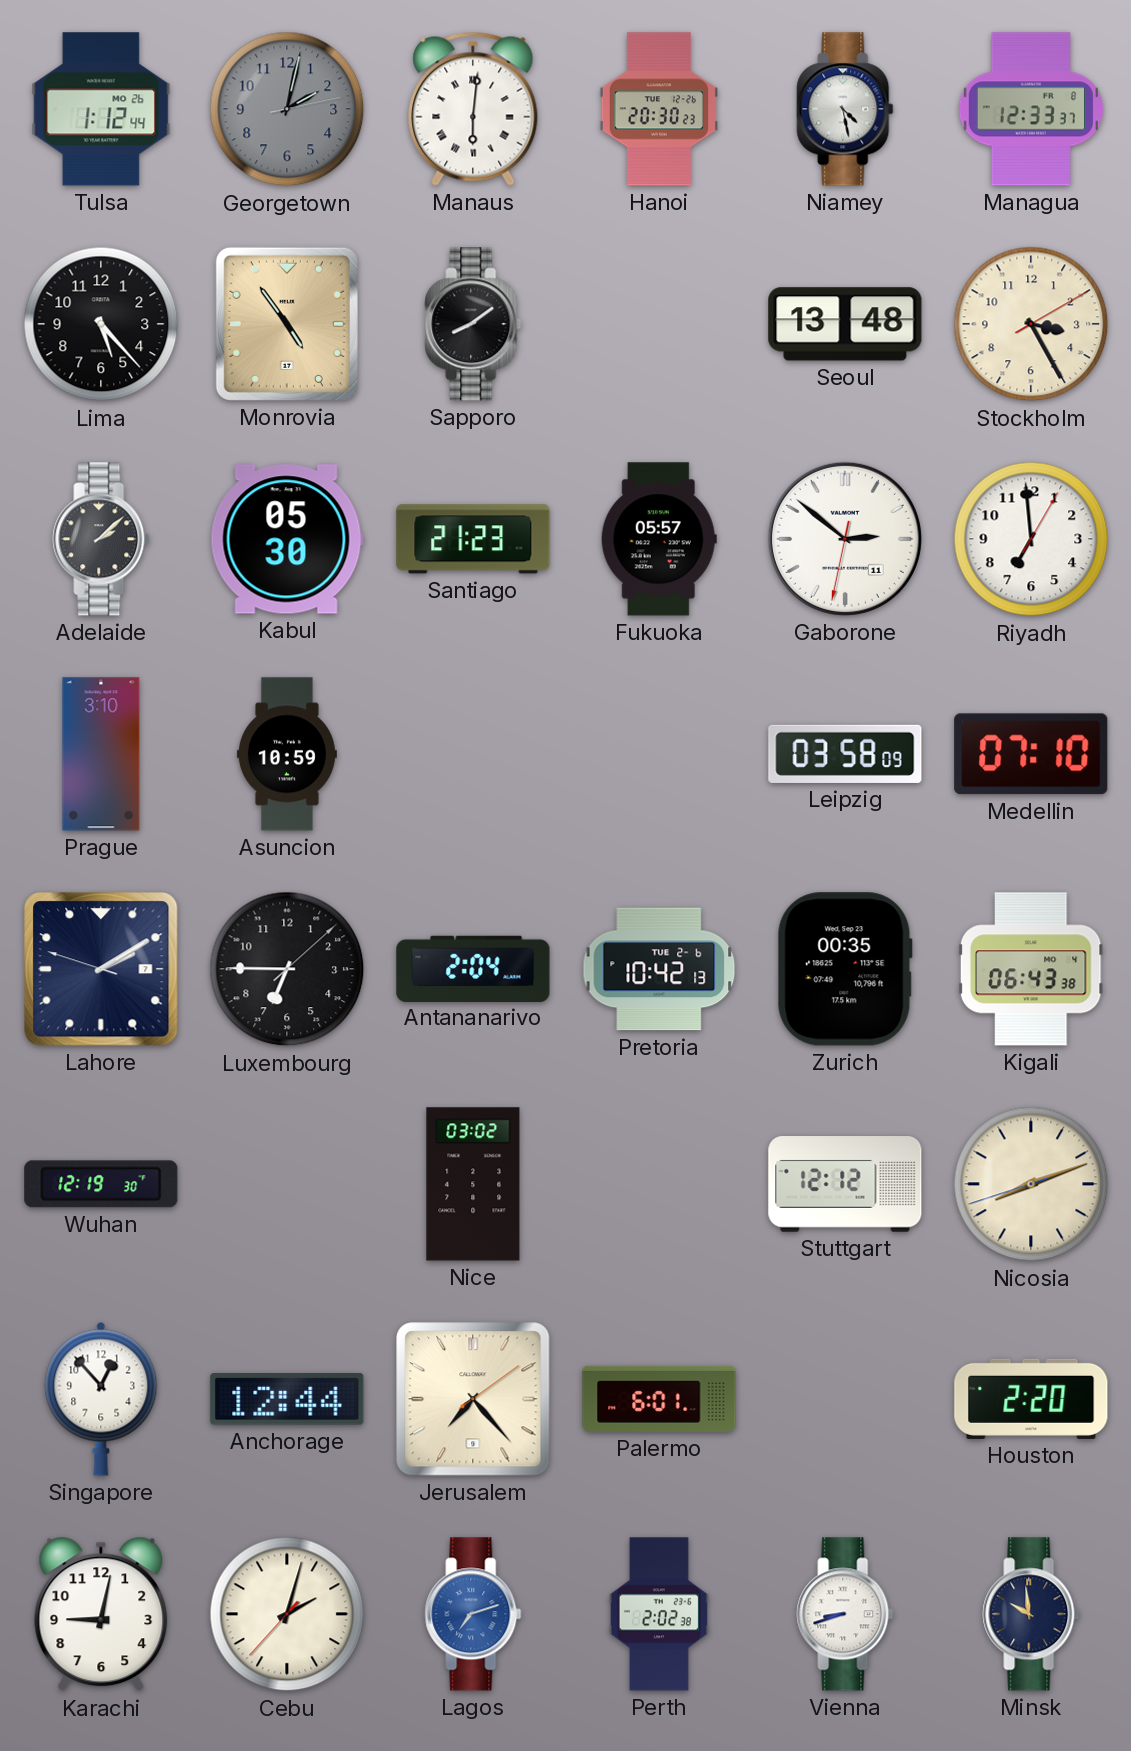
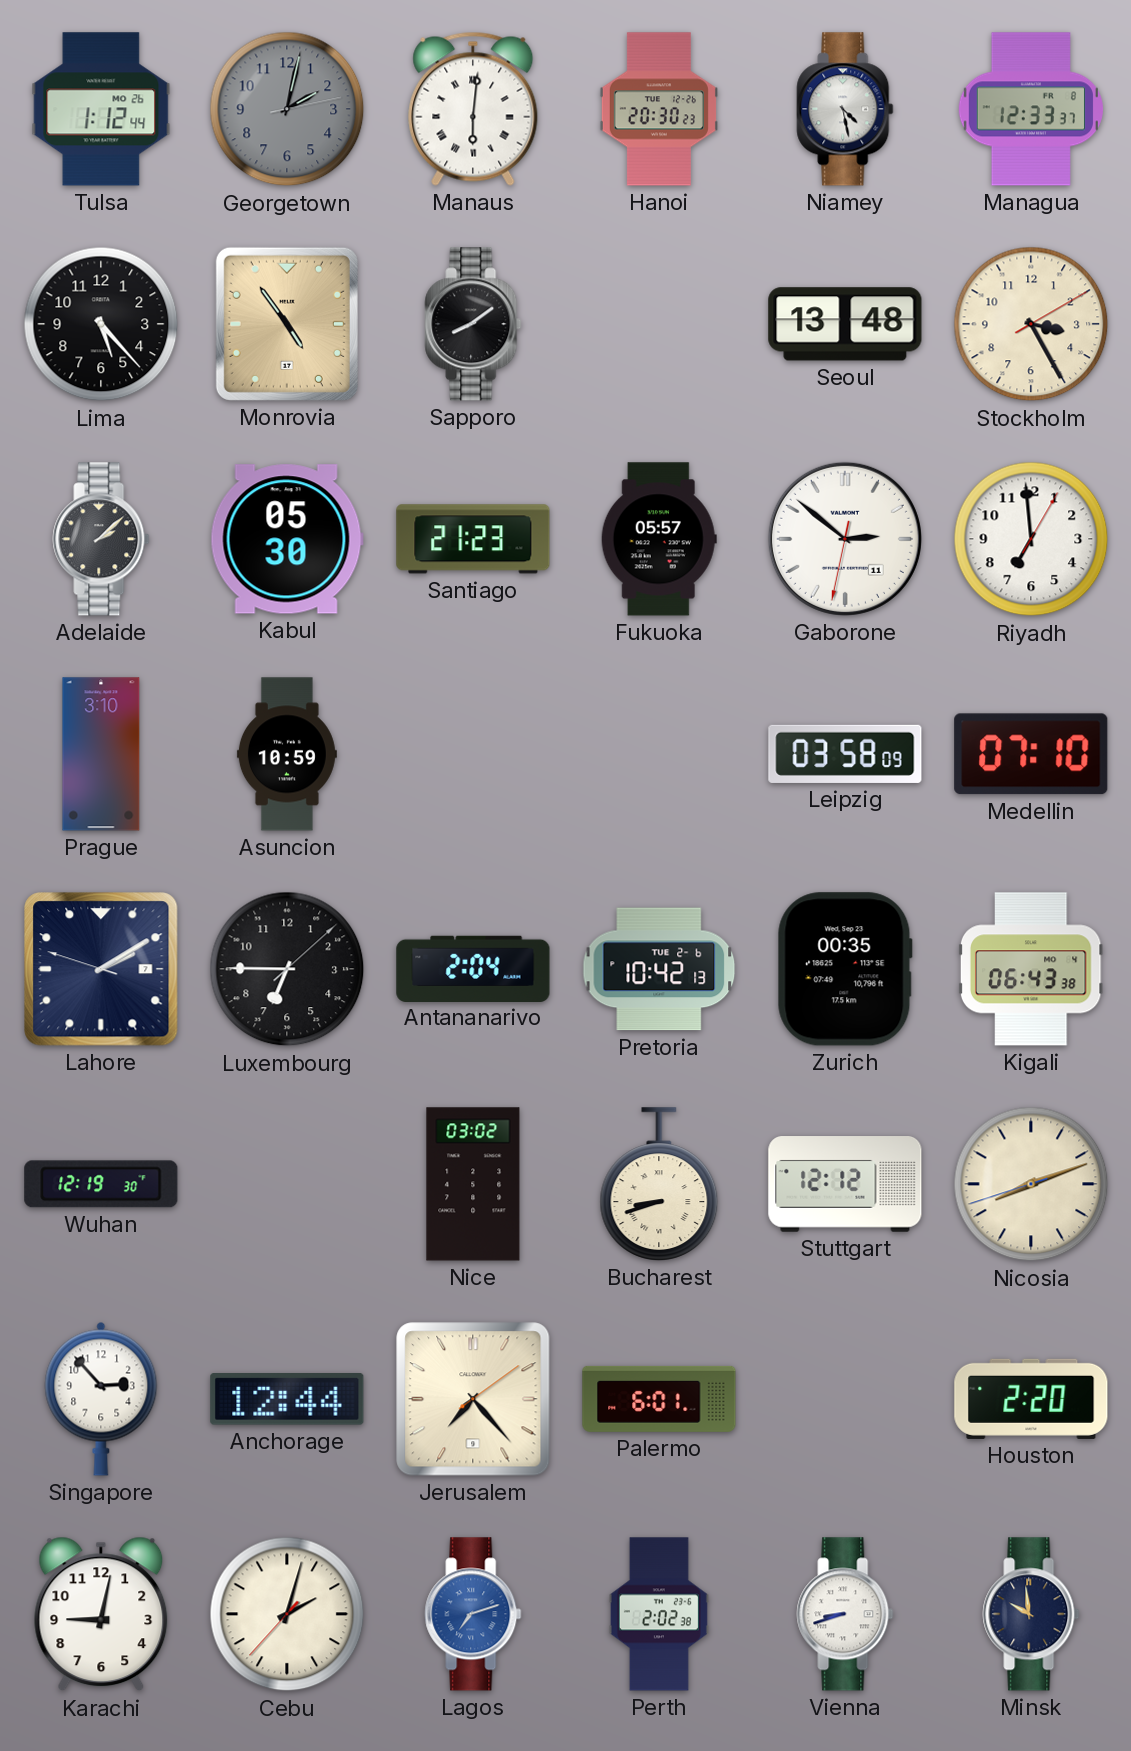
Bucharest: none -> 8:42 (659, 1184)
Singapore: 12:53 -> 2:53 (101, 1399)
